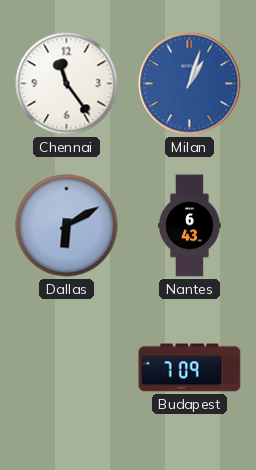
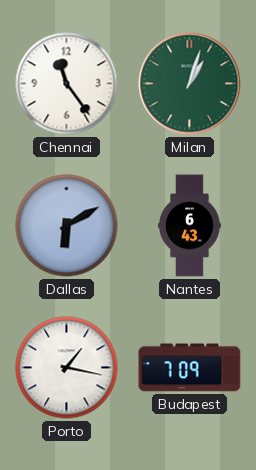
Milan dial: blue -> green (190, 84)
Porto: none -> 1:17 (67, 368)
